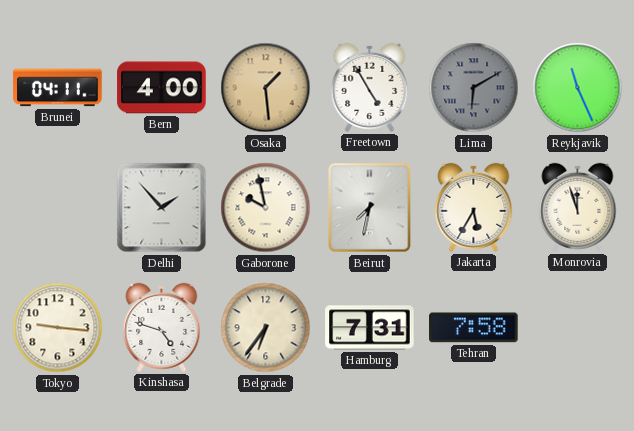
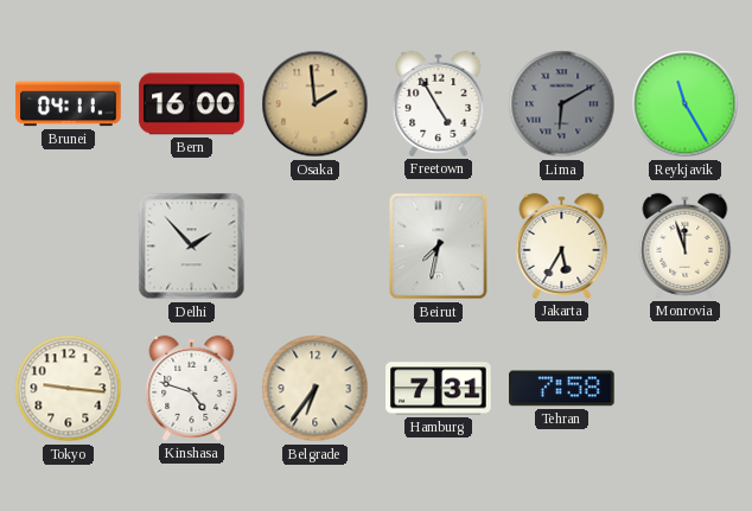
Bern: 4:00 -> 16:00 (192, 104)
Osaka: 1:29 -> 1:59 (316, 104)
Reykjavik: 11:26 -> 11:25 (686, 104)
Gaborone: 9:58 -> none (266, 208)
